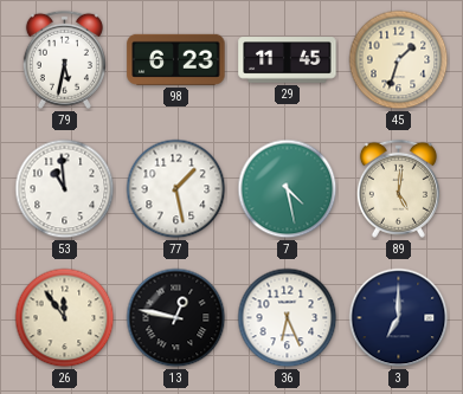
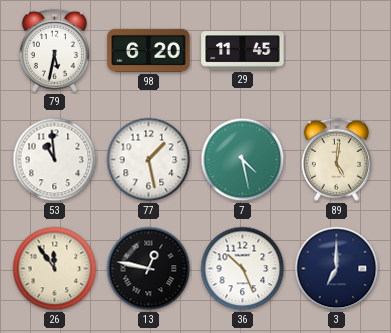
98: 6:23 -> 6:20 (149, 50)
45: 1:33 -> none (399, 60)
36: 6:26 -> 10:26 (243, 269)
